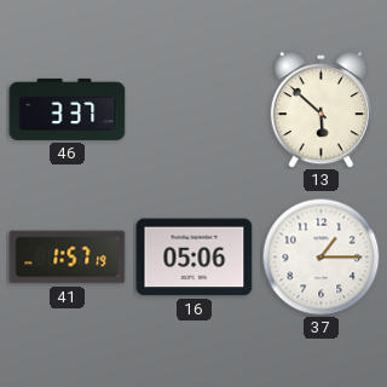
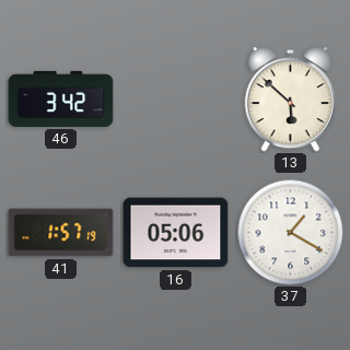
46: 3:37 -> 3:42 (61, 98)
37: 1:15 -> 1:20 (290, 232)
